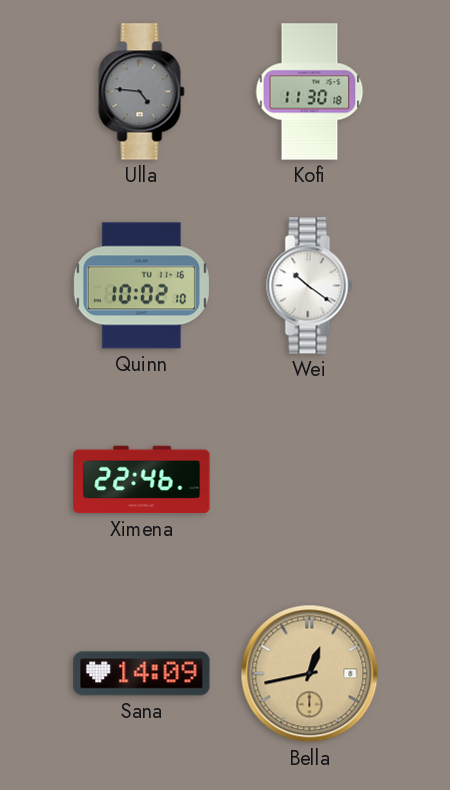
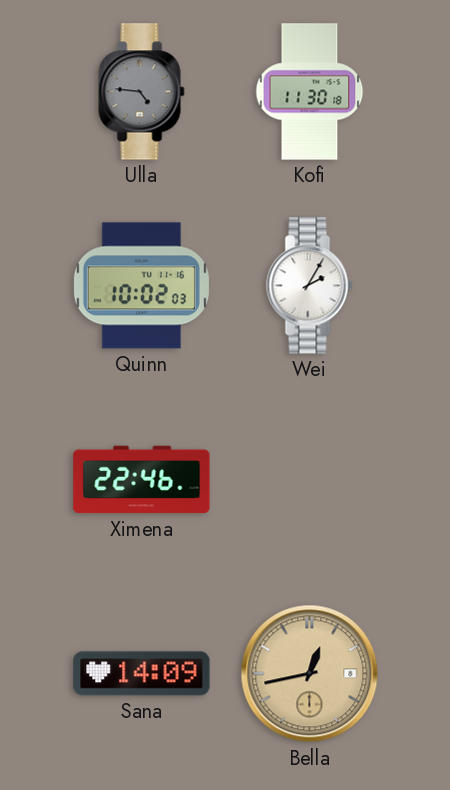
Quinn: 10:02:10 -> 10:02:03 (141, 286)
Wei: 10:21 -> 2:05 (310, 286)
